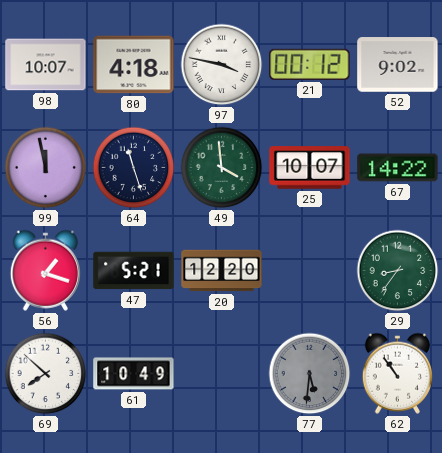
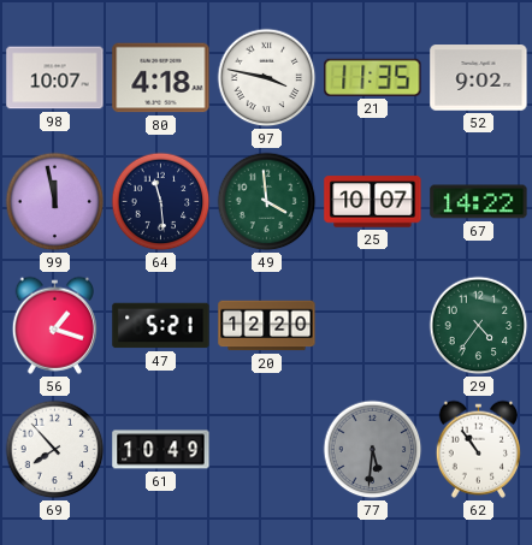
21: 00:12 -> 11:35 (373, 77)
64: 11:27 -> 11:29 (161, 202)
29: 8:36 -> 4:36 (479, 326)
69: 7:52 -> 7:53 (55, 450)
